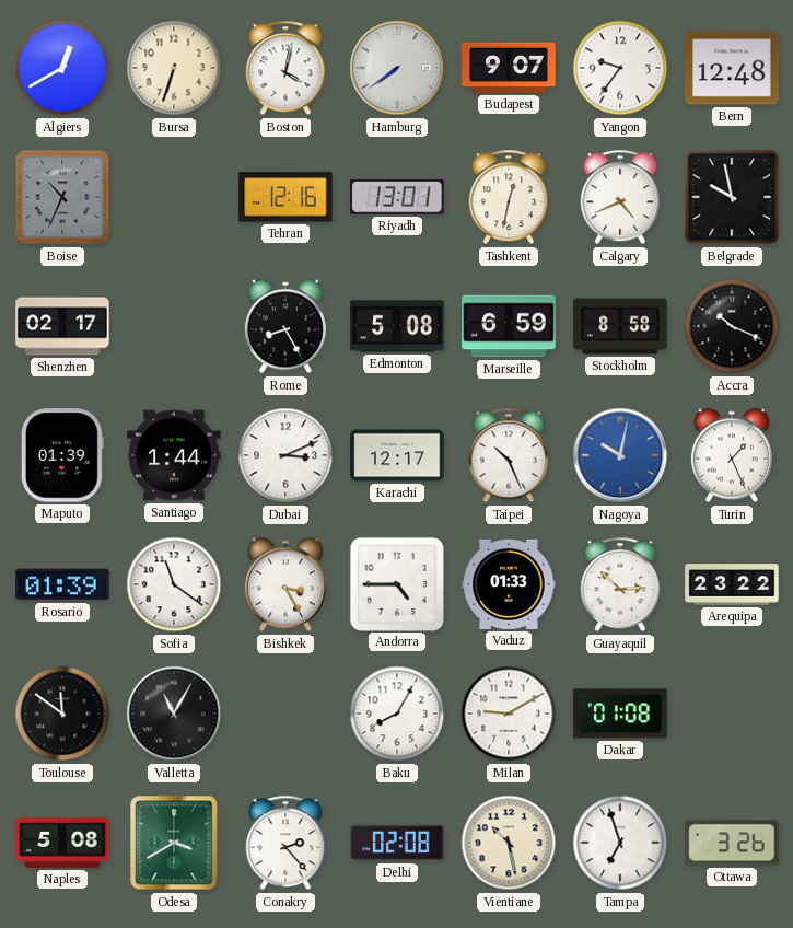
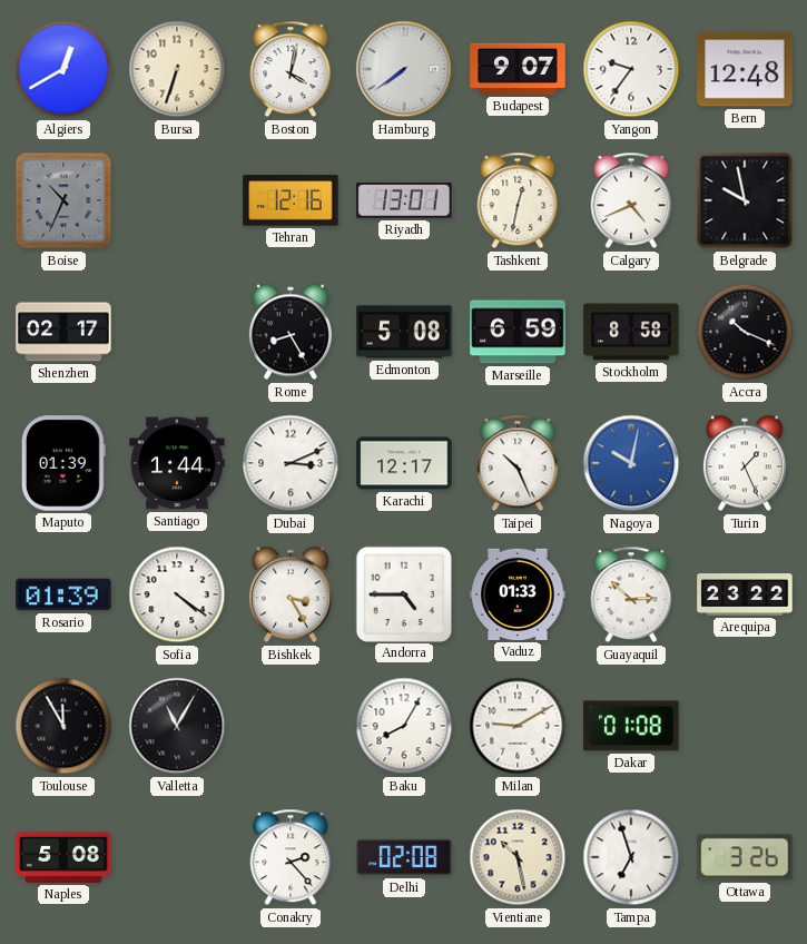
Sofia: 11:21 -> 4:21 (177, 594)
Toulouse: 11:51 -> 11:55 (63, 726)
Odesa: 3:40 -> none (174, 843)
